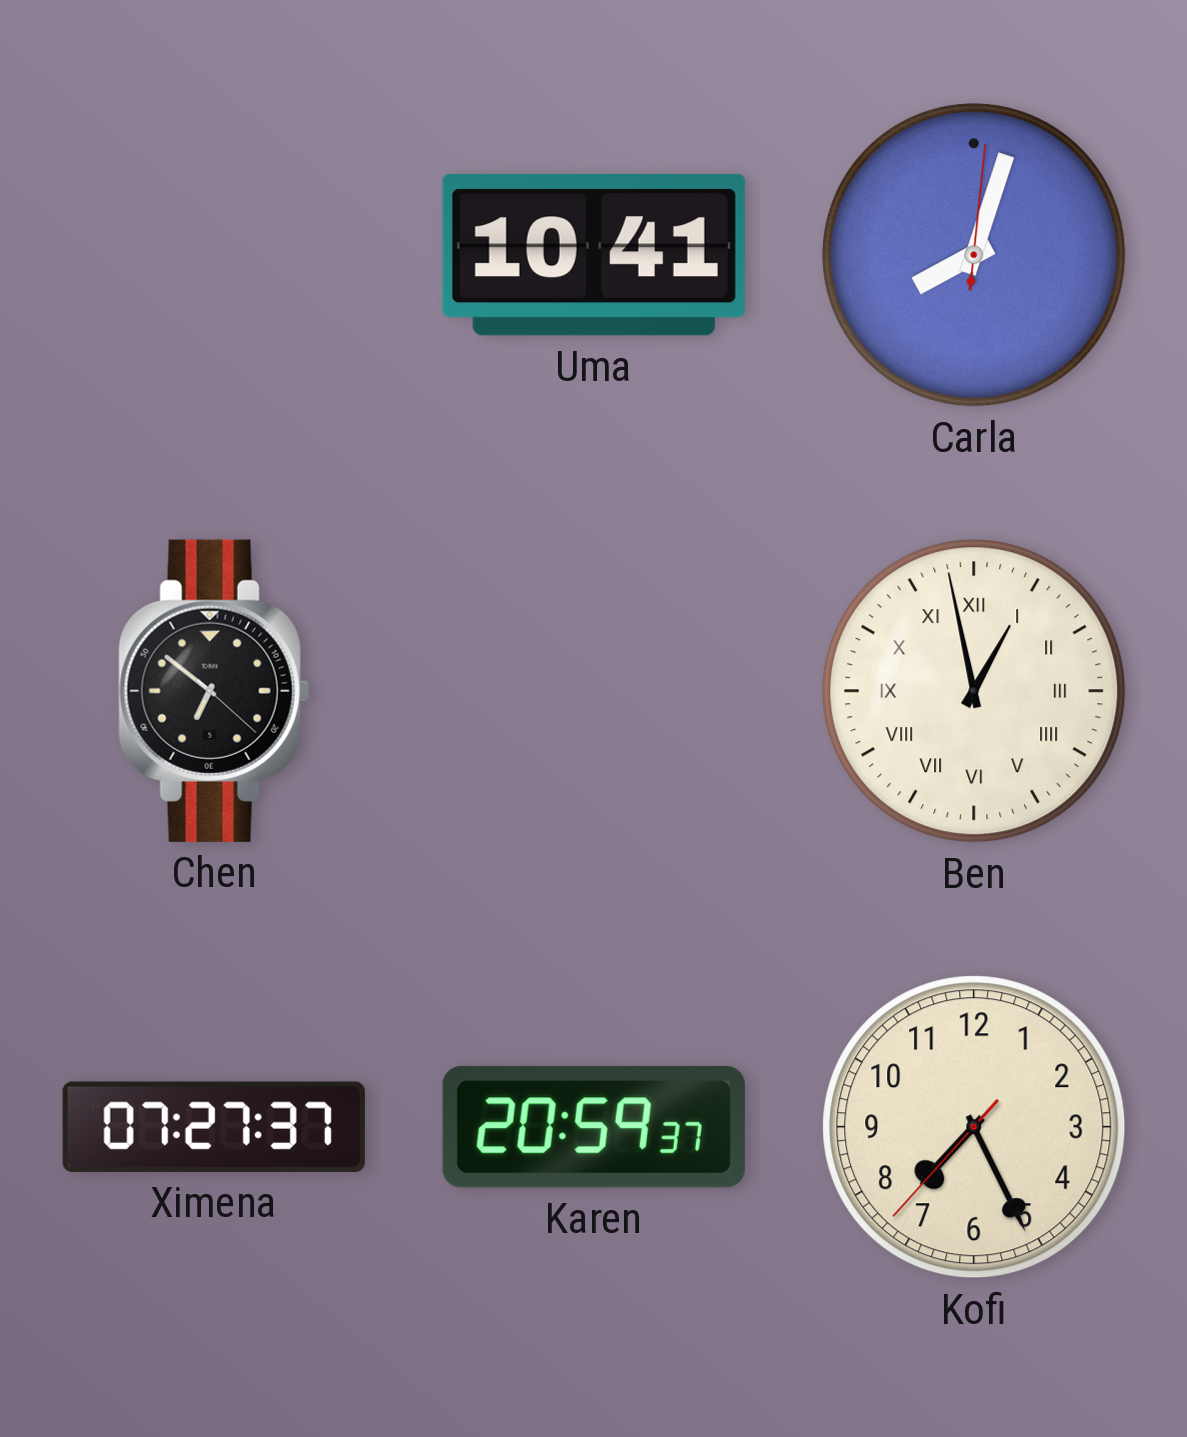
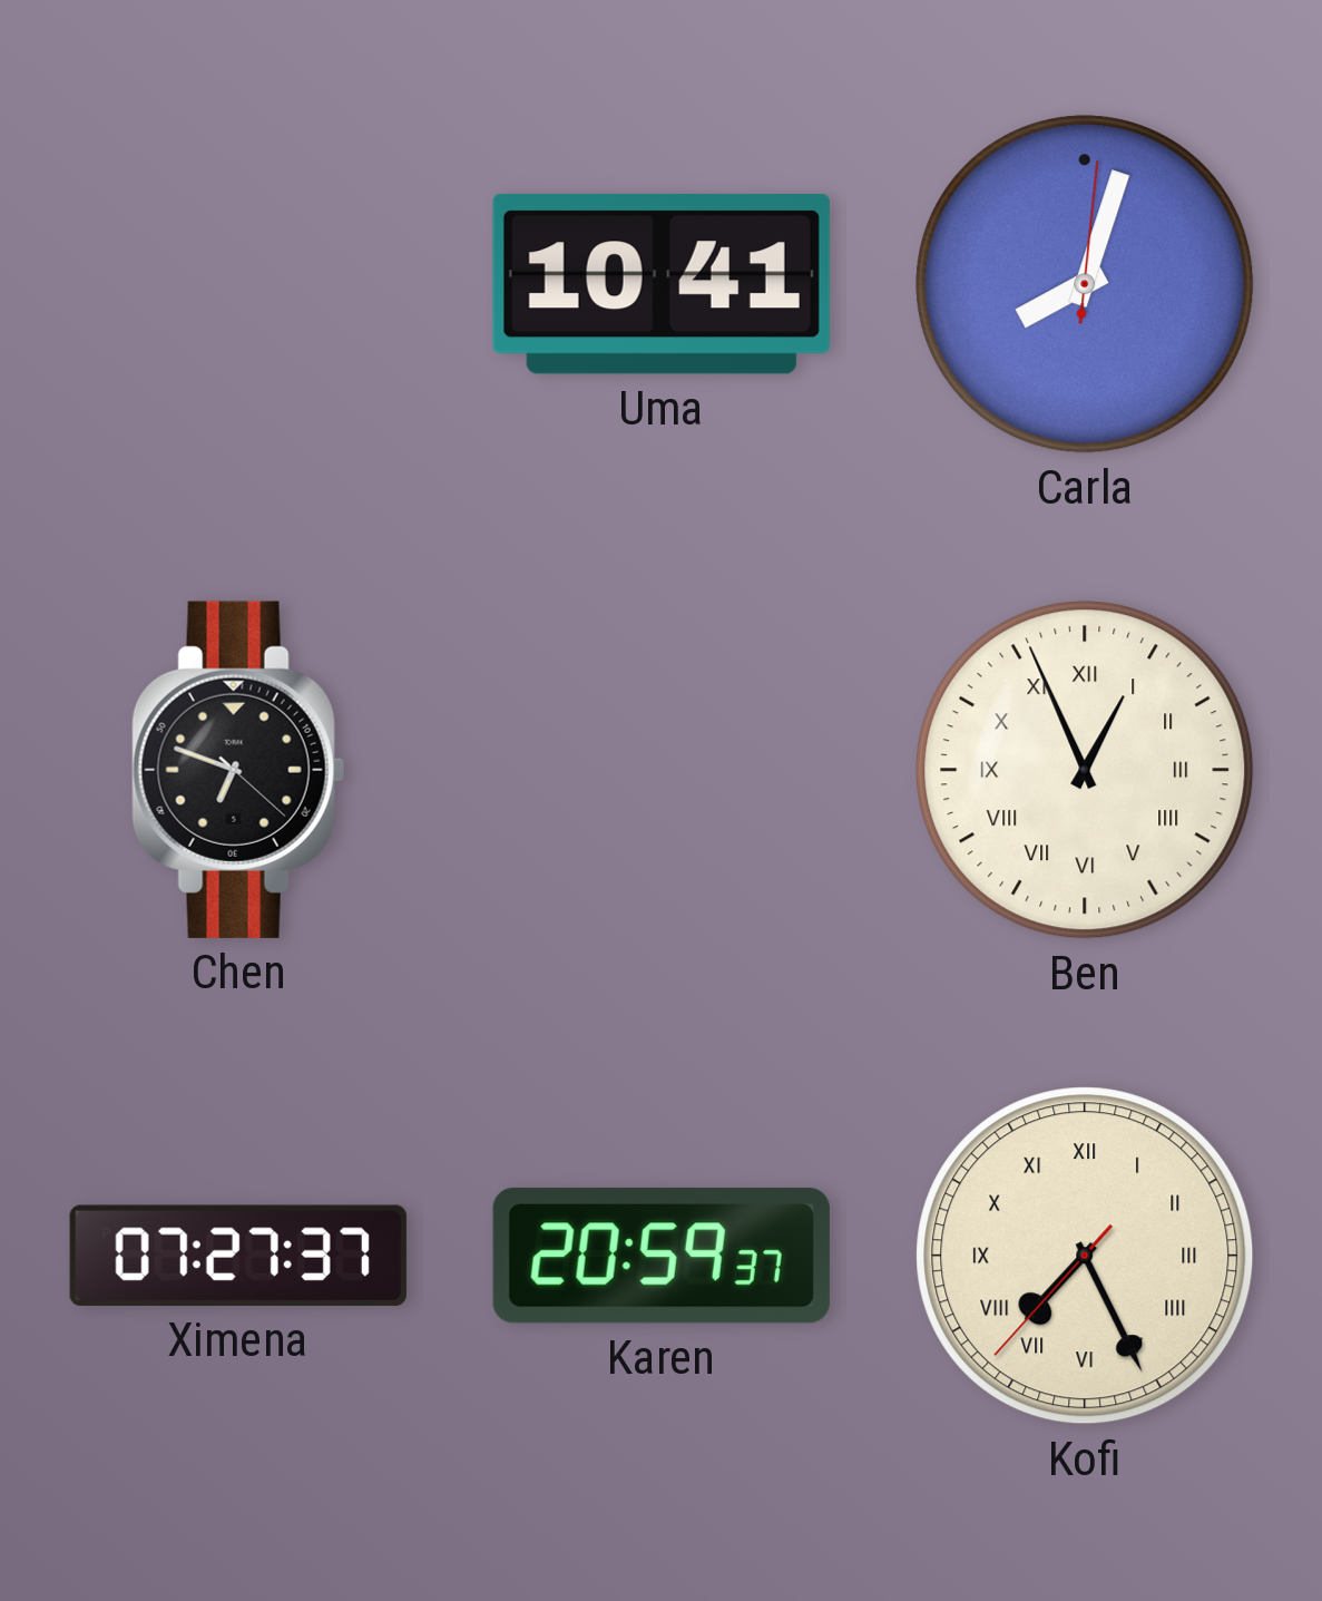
Chen: 6:51 -> 6:48 (238, 770)
Ben: 12:58 -> 12:56 (1085, 770)
Kofi numerals: Arabic -> Roman (1085, 1256)
